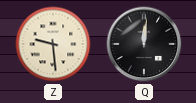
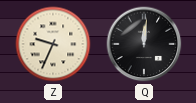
Z: 9:29 -> 9:34 (53, 44)
